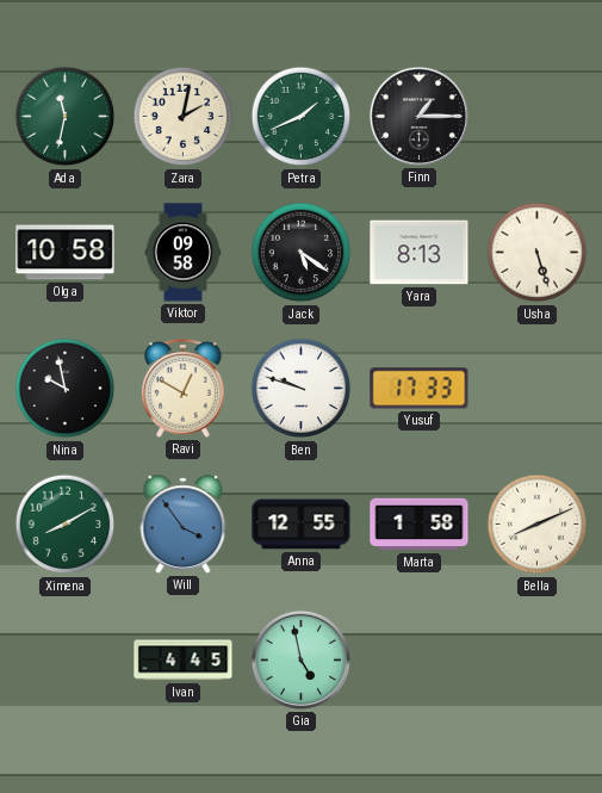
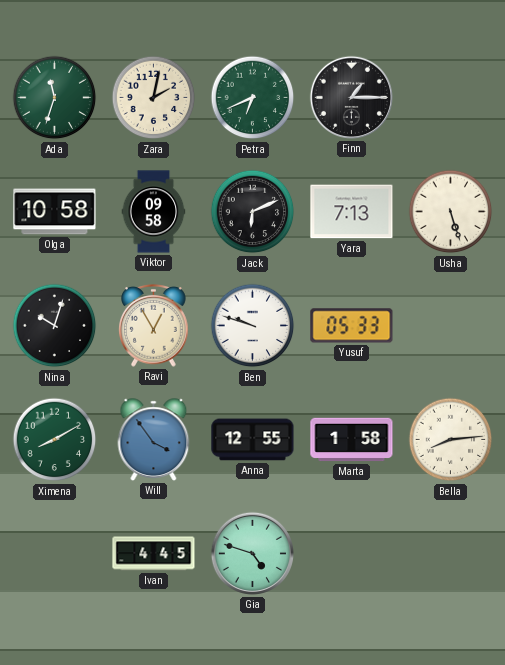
Ada: 11:32 -> 11:33 (55, 98)
Petra: 1:41 -> 6:41 (253, 98)
Jack: 5:21 -> 6:11 (253, 212)
Yara: 8:13 -> 7:13 (352, 212)
Nina: 9:58 -> 10:03 (55, 326)
Ravi: 12:50 -> 12:55 (154, 325)
Yusuf: 17:33 -> 05:33 (352, 326)
Bella: 8:11 -> 8:14 (451, 440)
Gia: 4:58 -> 4:48 (252, 553)
